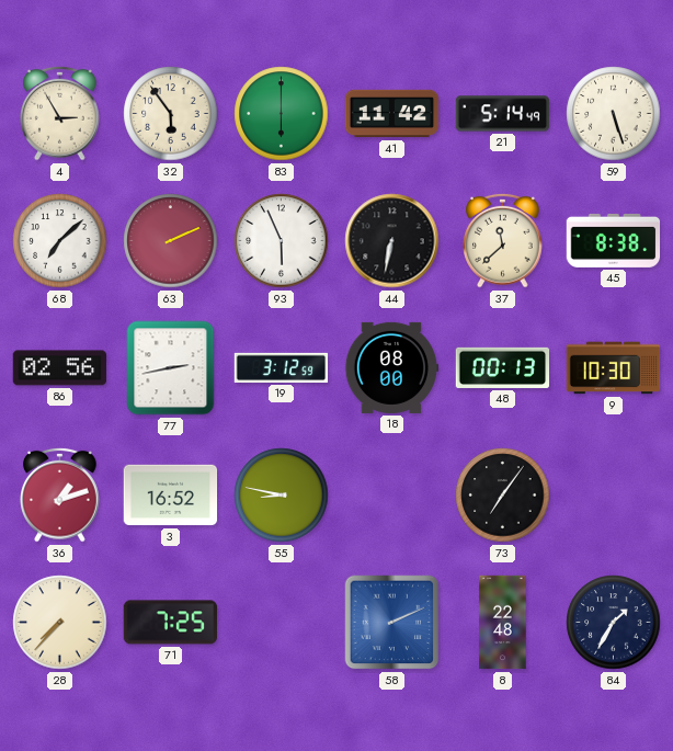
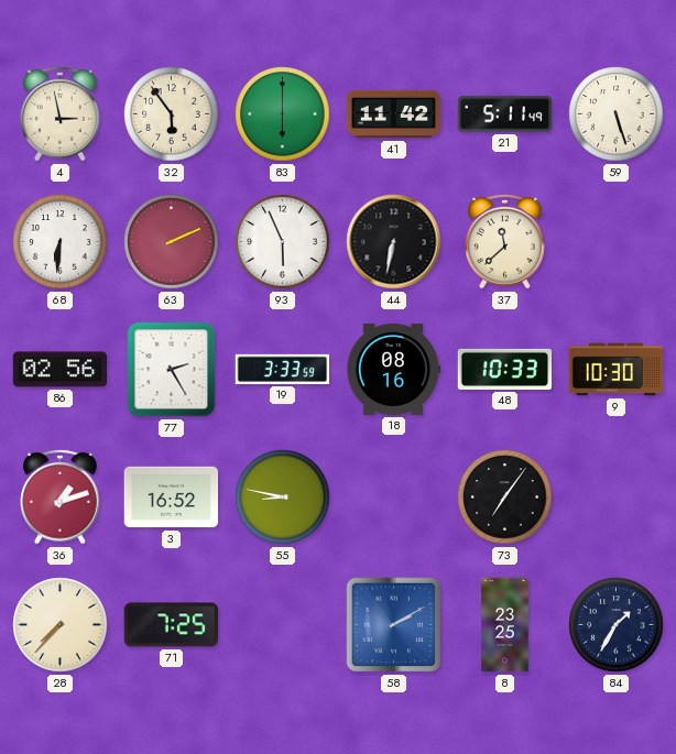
4: 2:55 -> 2:58 (61, 113)
21: 5:14 -> 5:11 (505, 114)
68: 7:08 -> 6:31 (61, 242)
45: 8:38 -> none (614, 240)
77: 2:43 -> 2:25 (172, 370)
19: 3:12 -> 3:33 (283, 369)
18: 08:00 -> 08:16 (394, 369)
48: 00:13 -> 10:33 (505, 369)
58: 2:11 -> 2:10 (394, 625)
8: 22:48 -> 23:25 (505, 625)
